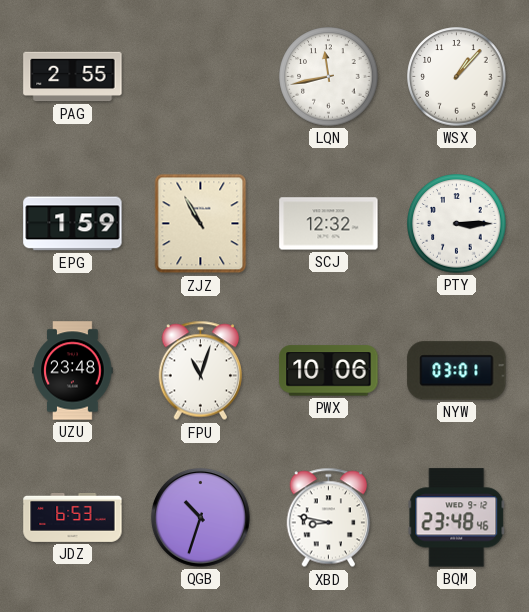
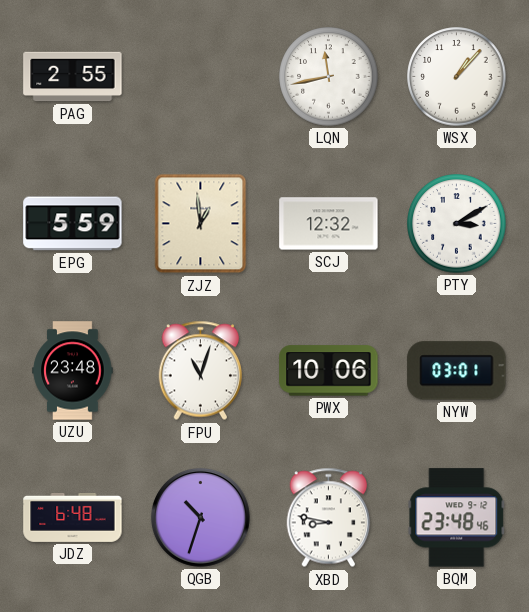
EPG: 1:59 -> 5:59 (73, 224)
ZJZ: 10:55 -> 12:59 (201, 224)
PTY: 3:15 -> 3:10 (457, 224)
JDZ: 6:53 -> 6:48 (73, 517)
